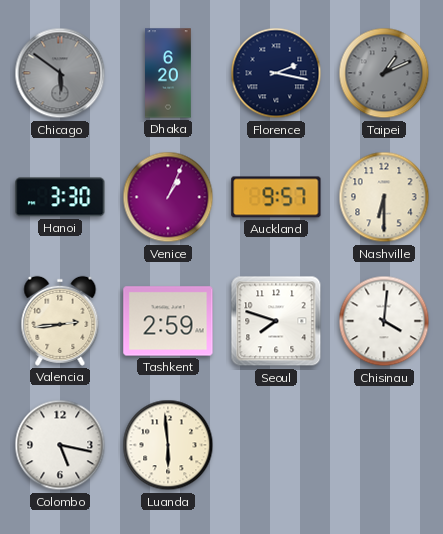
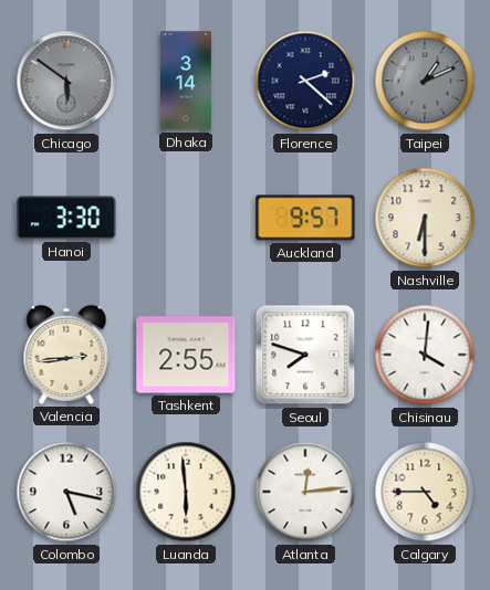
Dhaka: 6:20 -> 3:14 (186, 81)
Florence: 2:17 -> 2:22 (305, 81)
Venice: 1:04 -> none (168, 197)
Tashkent: 2:59 -> 2:55 (186, 355)
Atlanta: none -> 12:14 (305, 492)
Calgary: none -> 4:45 (425, 492)
